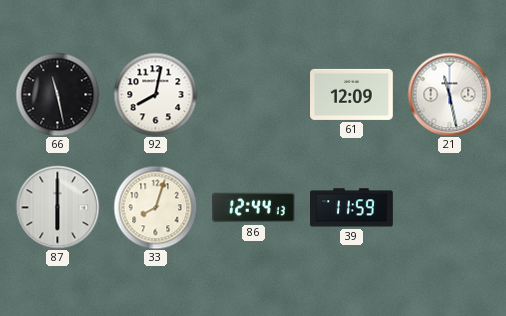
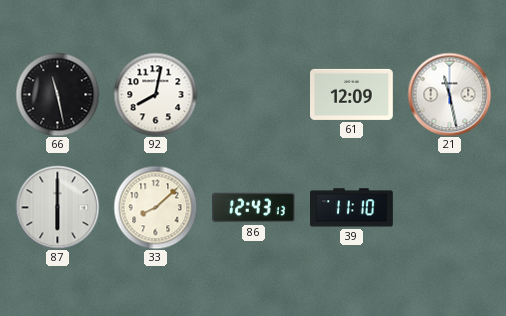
33: 8:03 -> 8:08 (155, 207)
86: 12:44 -> 12:43 (254, 208)
39: 11:59 -> 11:10 (352, 208)
